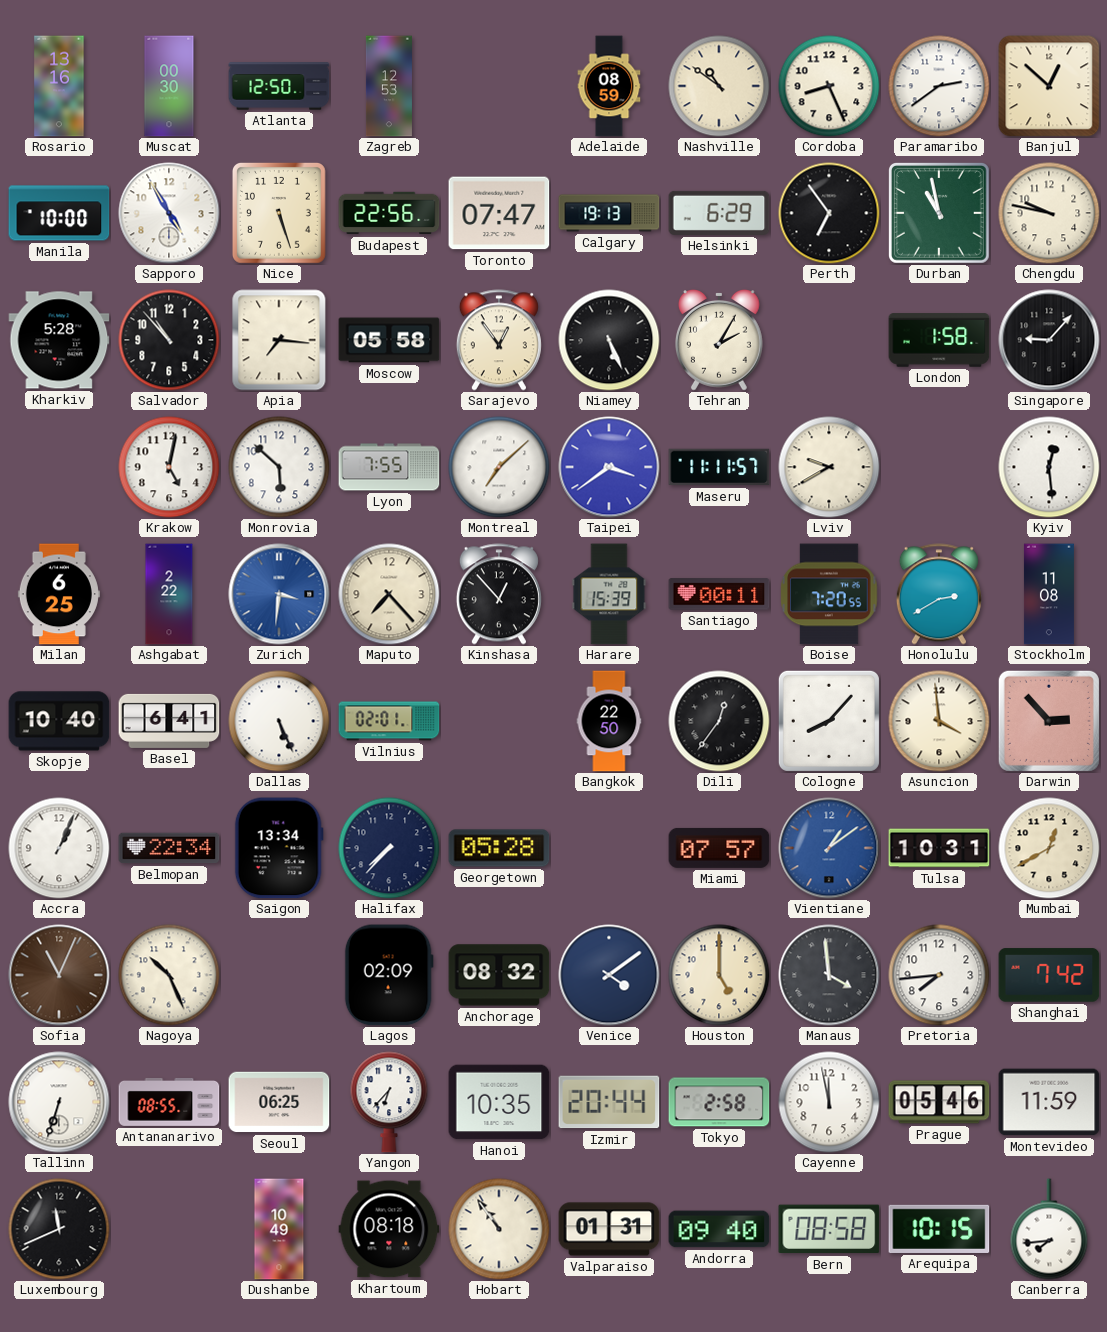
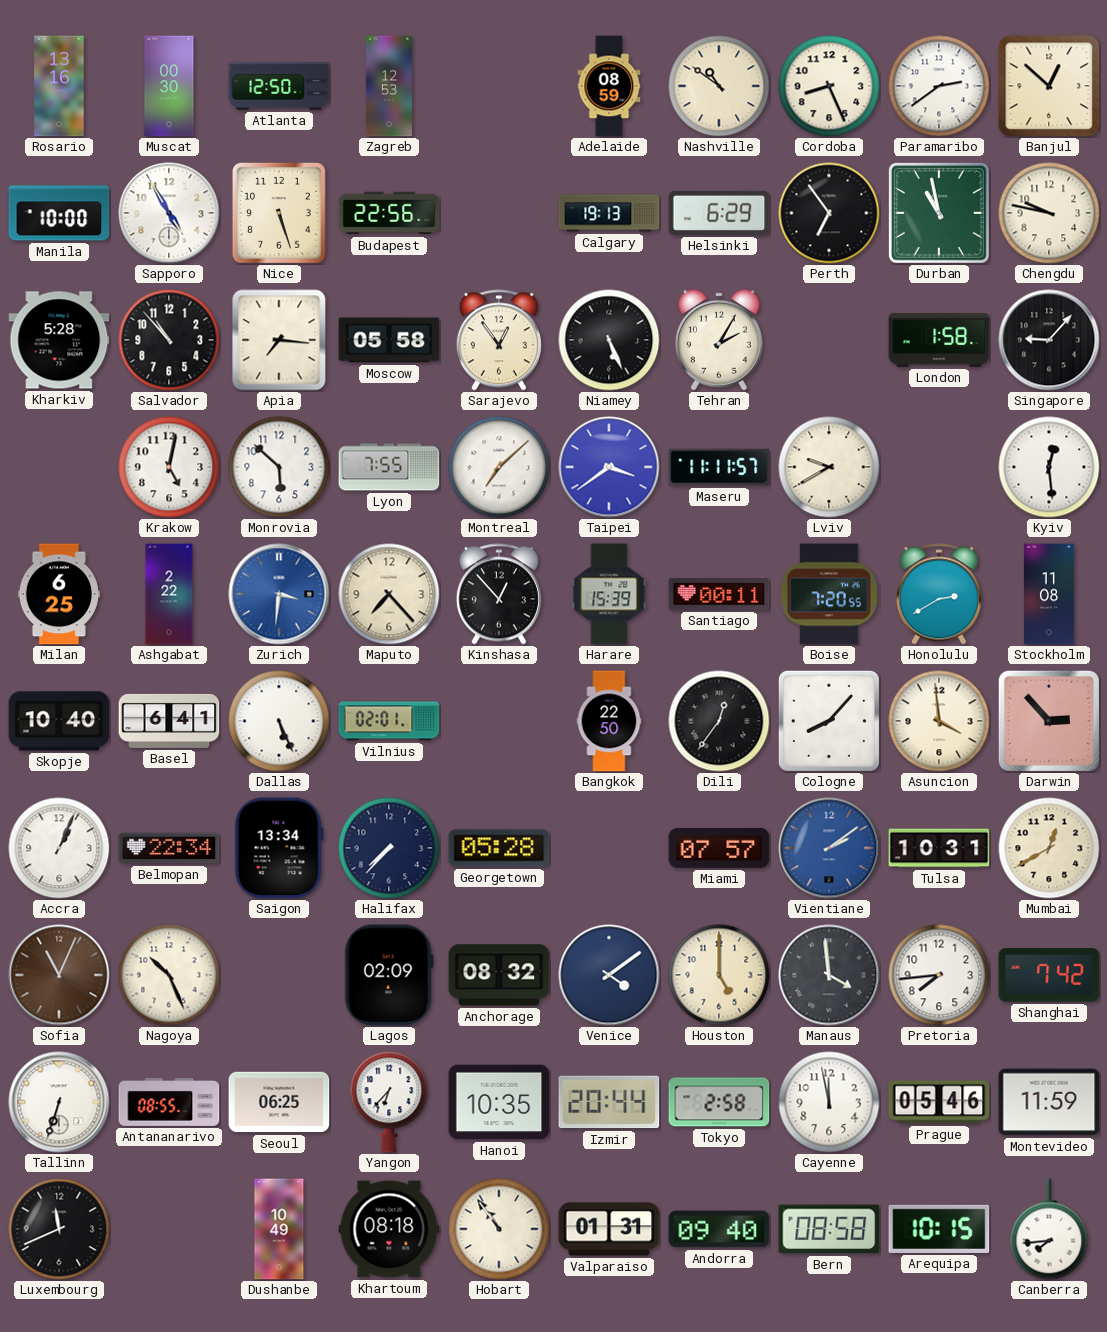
Toronto: 07:47 -> none (499, 213)
Vientiane: 1:09 -> 2:09 (829, 848)
